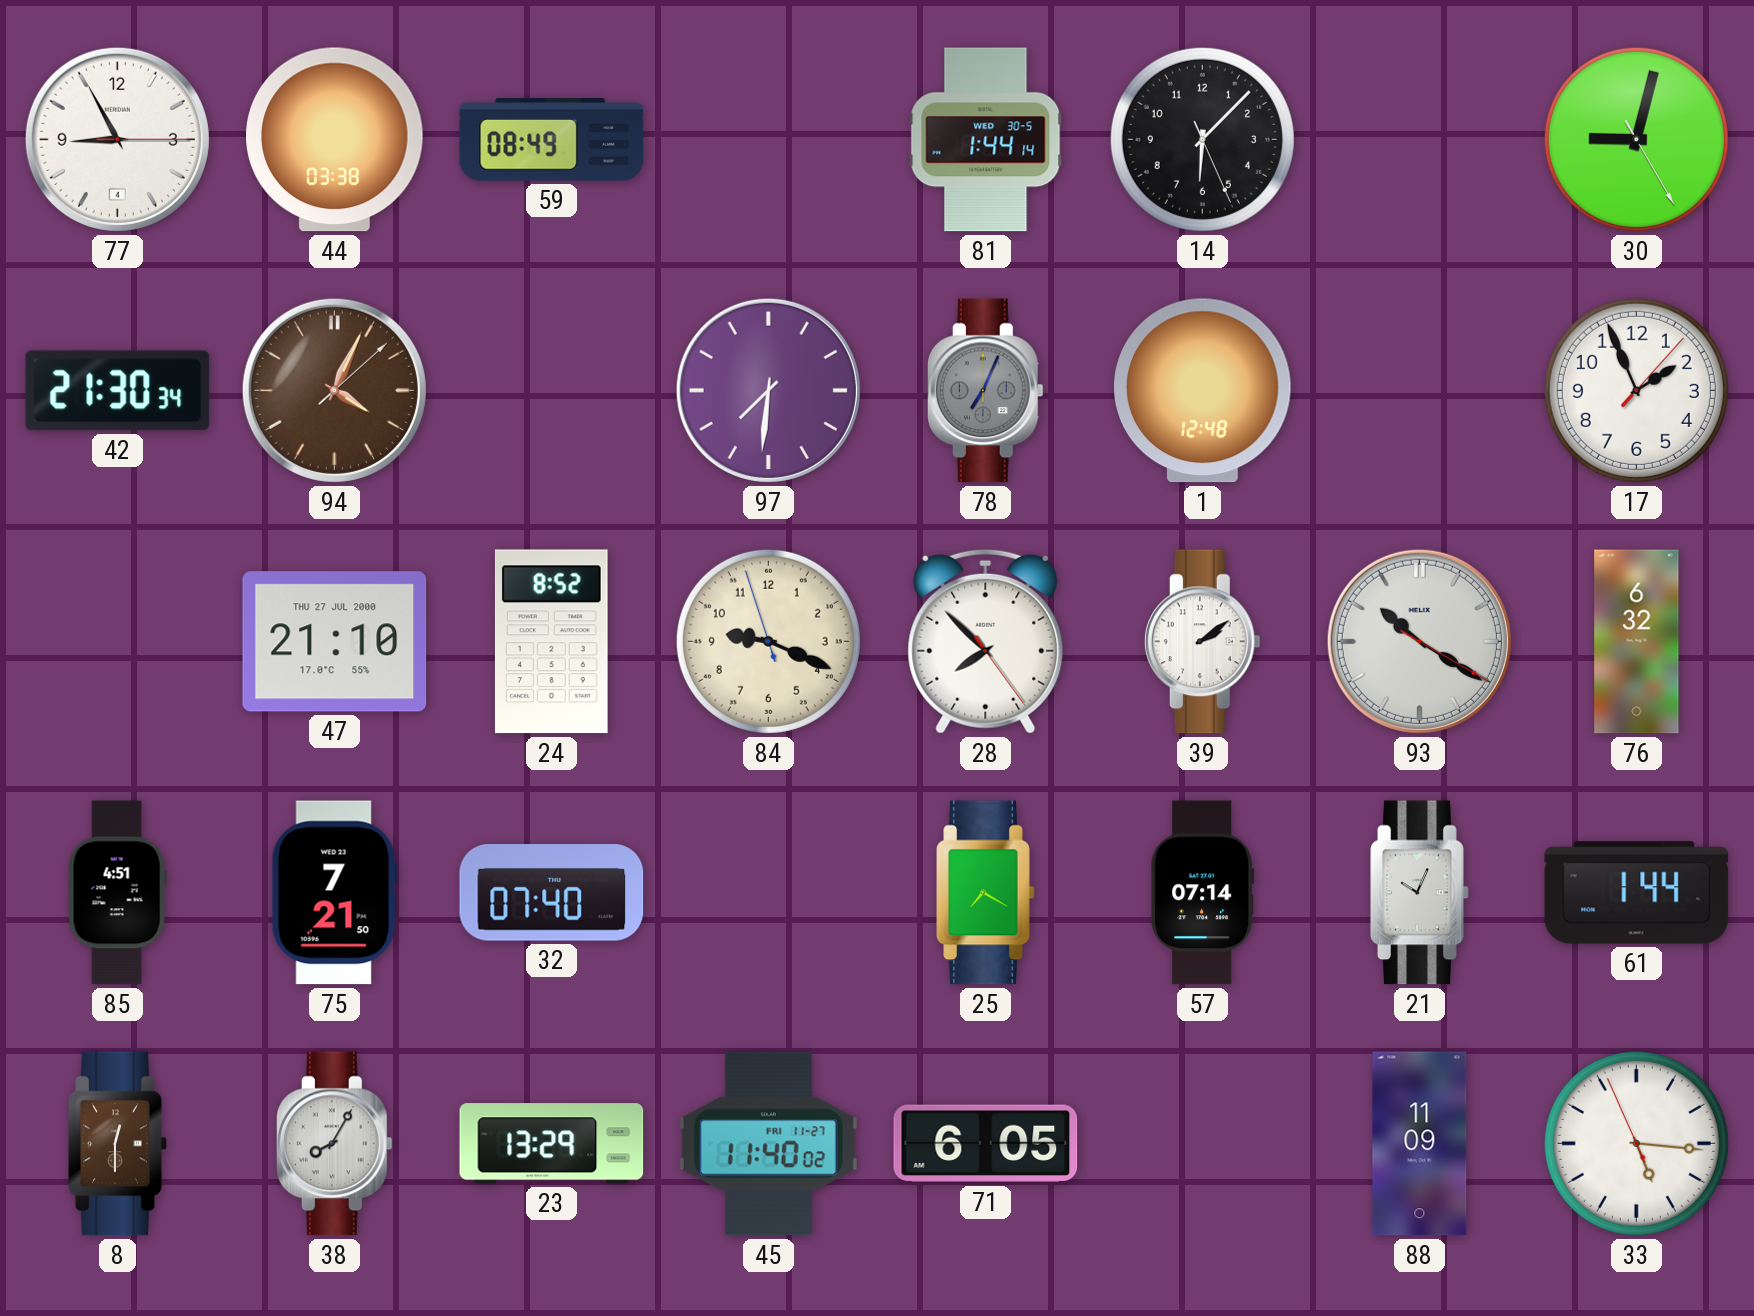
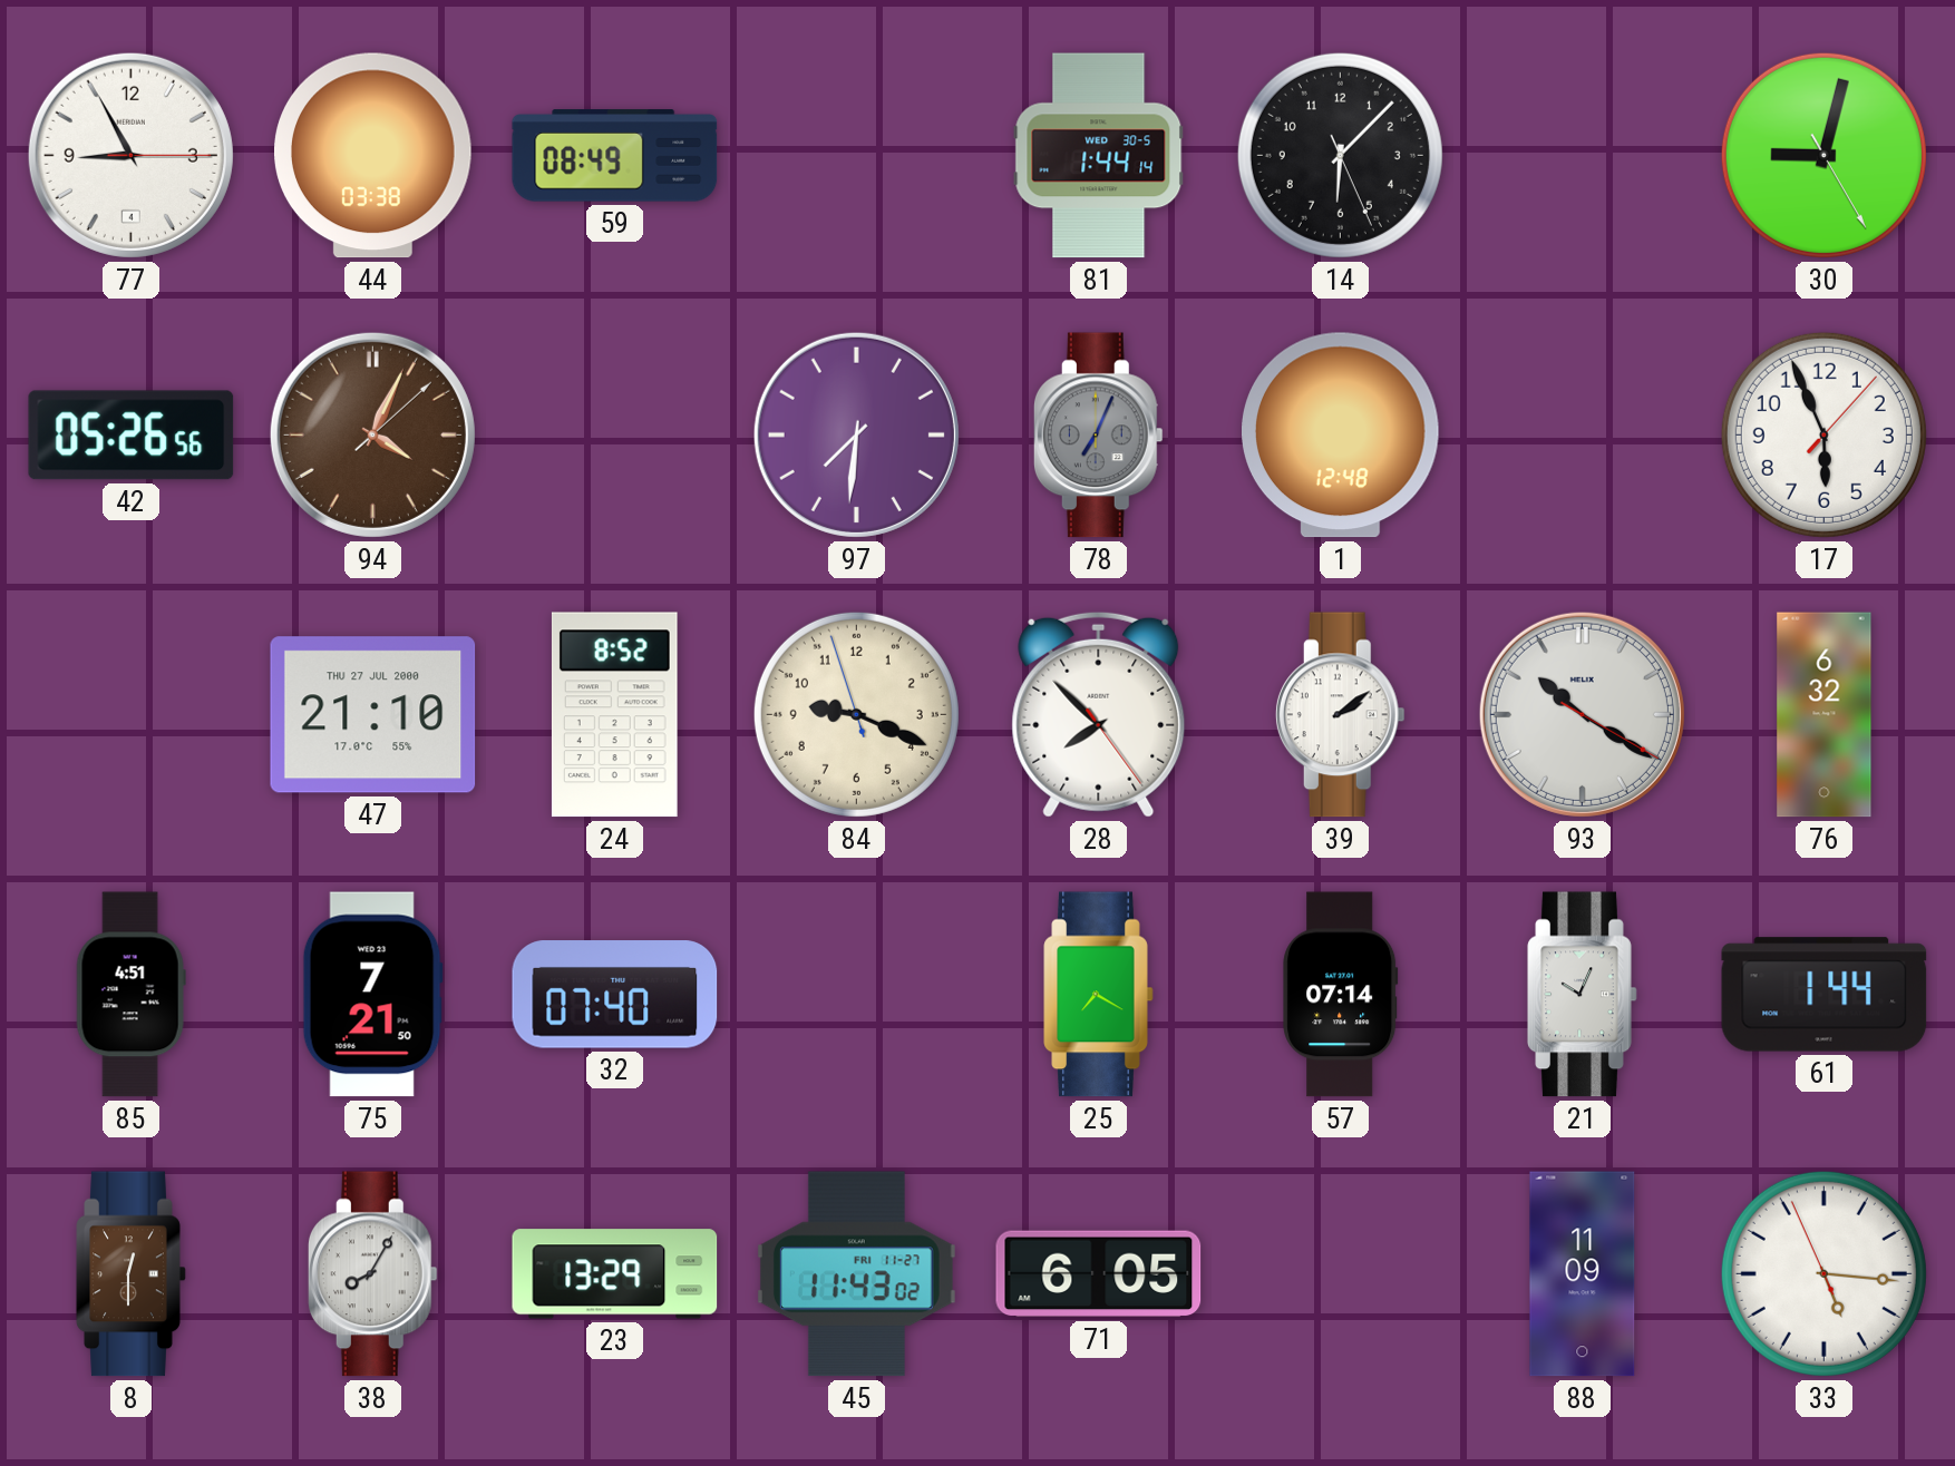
42: 21:30 -> 05:26 (132, 436)
17: 1:56 -> 5:56 (1823, 434)
45: 11:40 -> 11:43 (856, 1274)
